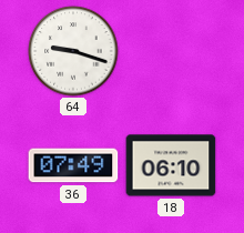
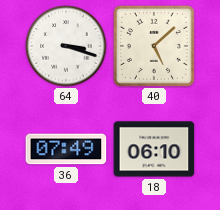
64: 9:18 -> 3:18 (66, 46)
40: none -> 5:08 (154, 46)
